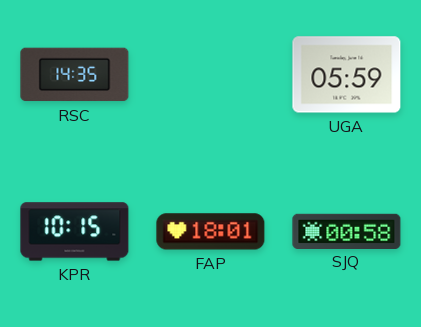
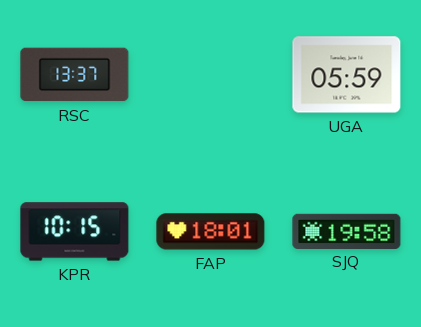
RSC: 14:35 -> 13:37 (75, 75)
SJQ: 00:58 -> 19:58 (347, 231)
